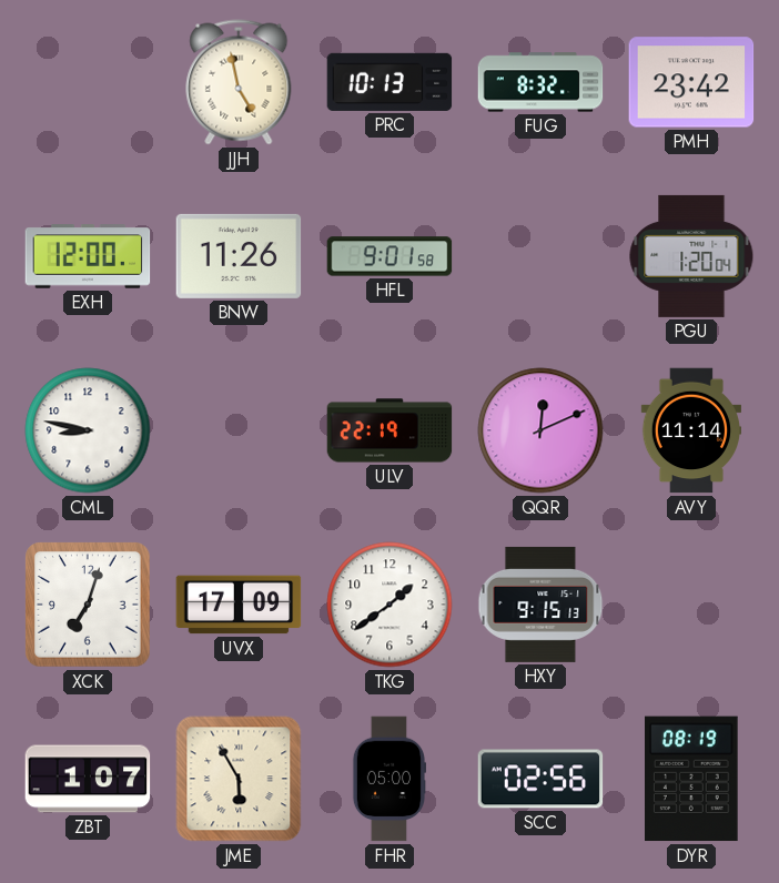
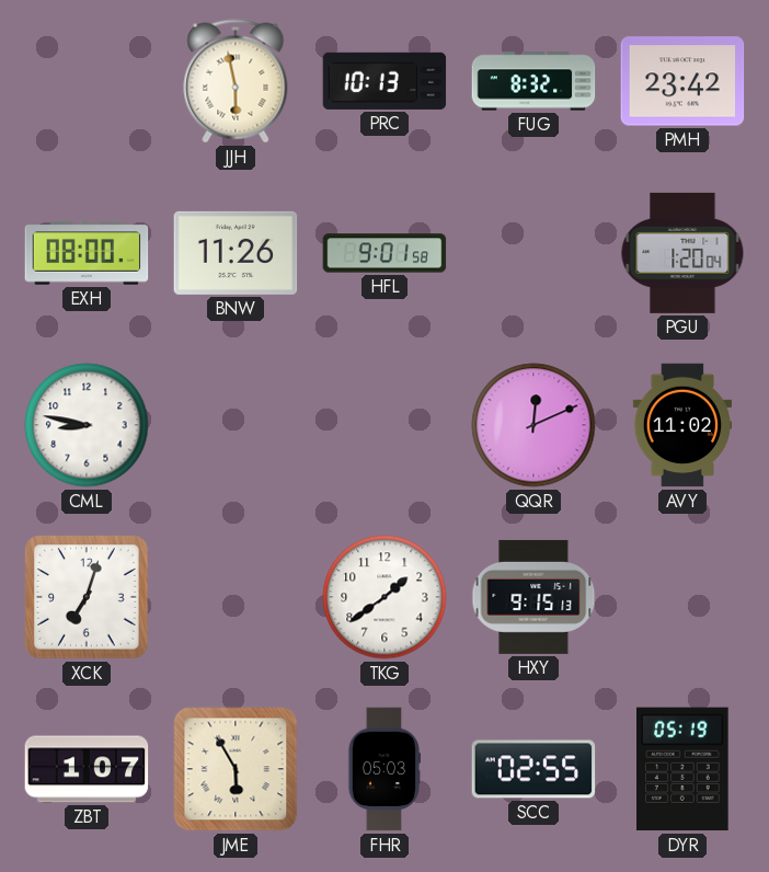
JJH: 4:58 -> 5:58 (236, 81)
EXH: 12:00 -> 08:00 (87, 253)
ULV: 22:19 -> none (389, 430)
AVY: 11:14 -> 11:02 (681, 425)
UVX: 17:09 -> none (239, 605)
FHR: 05:00 -> 05:03 (383, 769)
SCC: 02:56 -> 02:55 (533, 769)
DYR: 08:19 -> 05:19 (684, 769)
